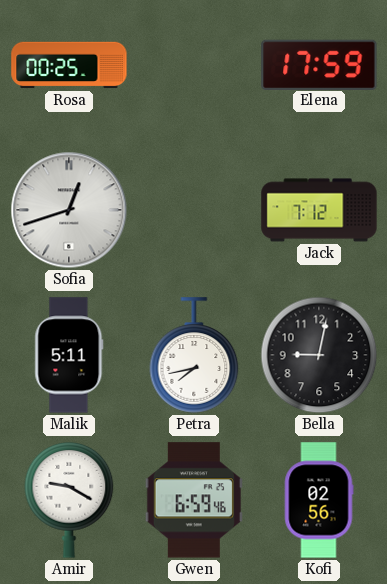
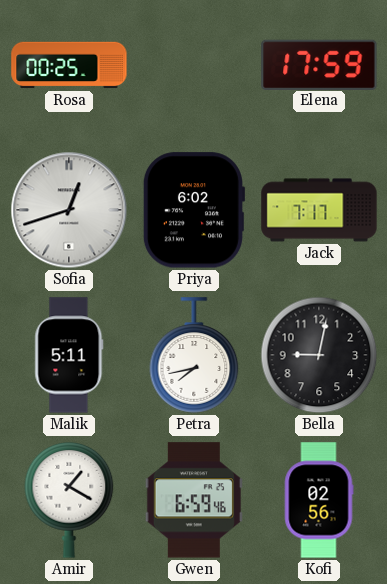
Priya: none -> 6:02 (193, 210)
Jack: 7:12 -> 7:17 (319, 210)
Amir: 9:20 -> 1:20 (69, 500)
